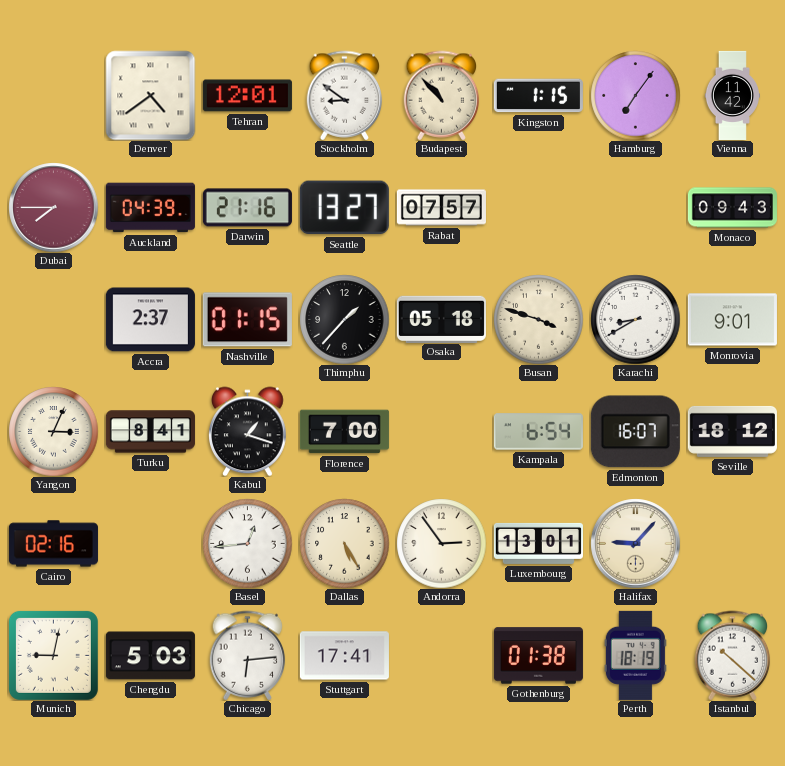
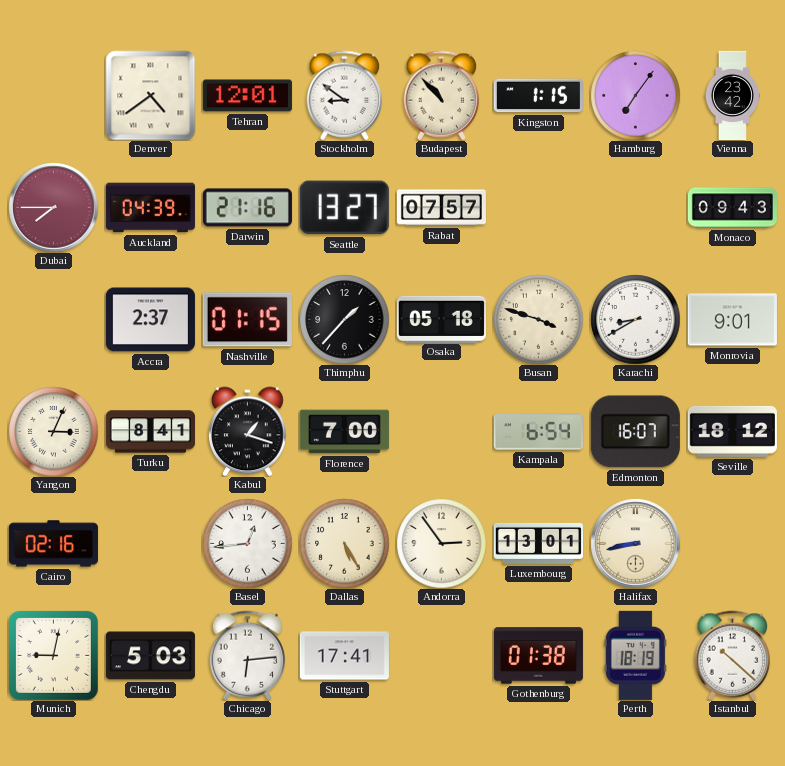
Vienna: 11:42 -> 23:42 (732, 95)
Halifax: 9:07 -> 8:43 (635, 543)
